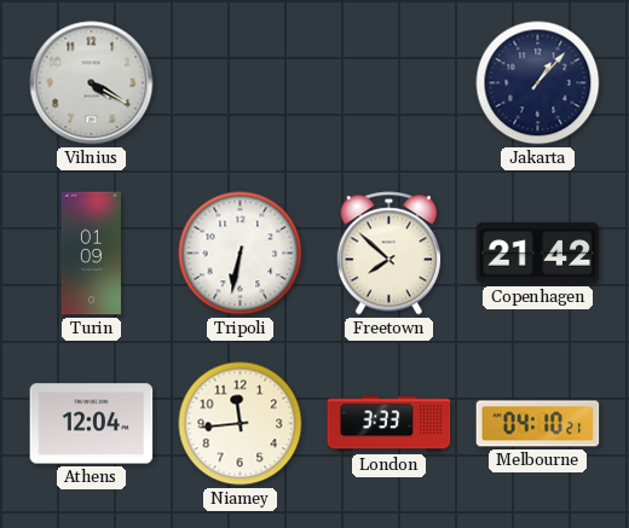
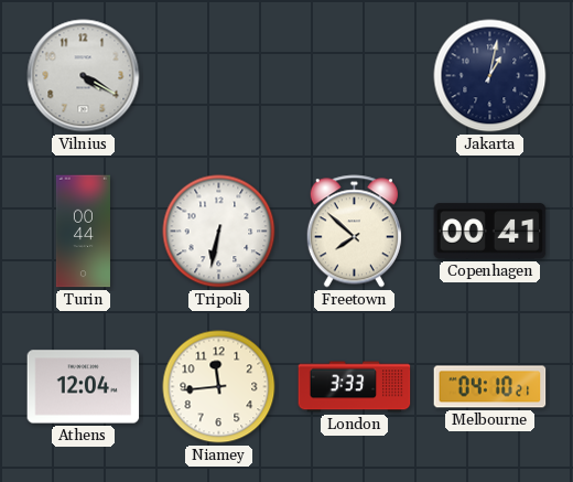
Jakarta: 1:07 -> 1:02 (490, 76)
Turin: 01:09 -> 00:44 (83, 232)
Copenhagen: 21:42 -> 00:41 (490, 232)
